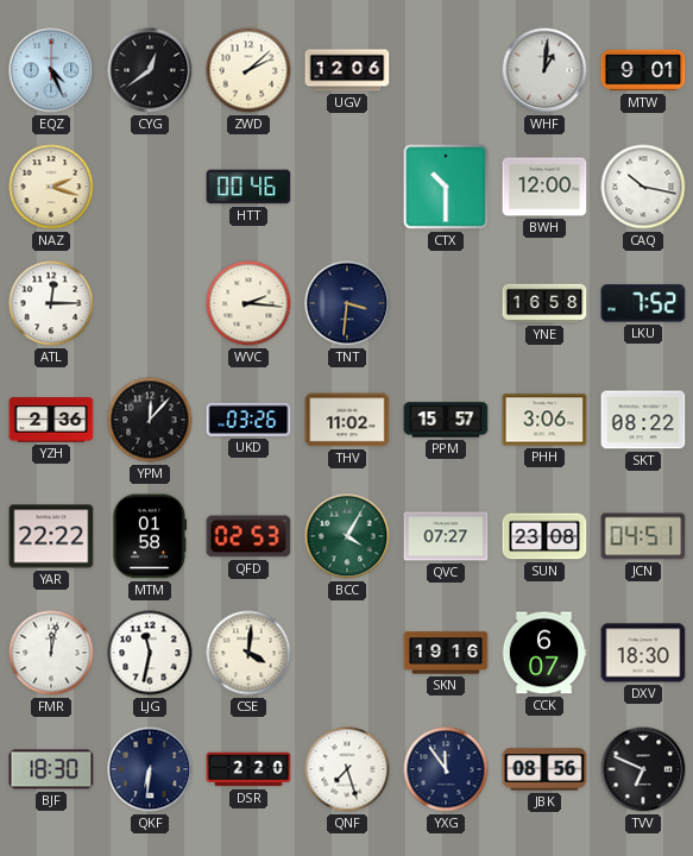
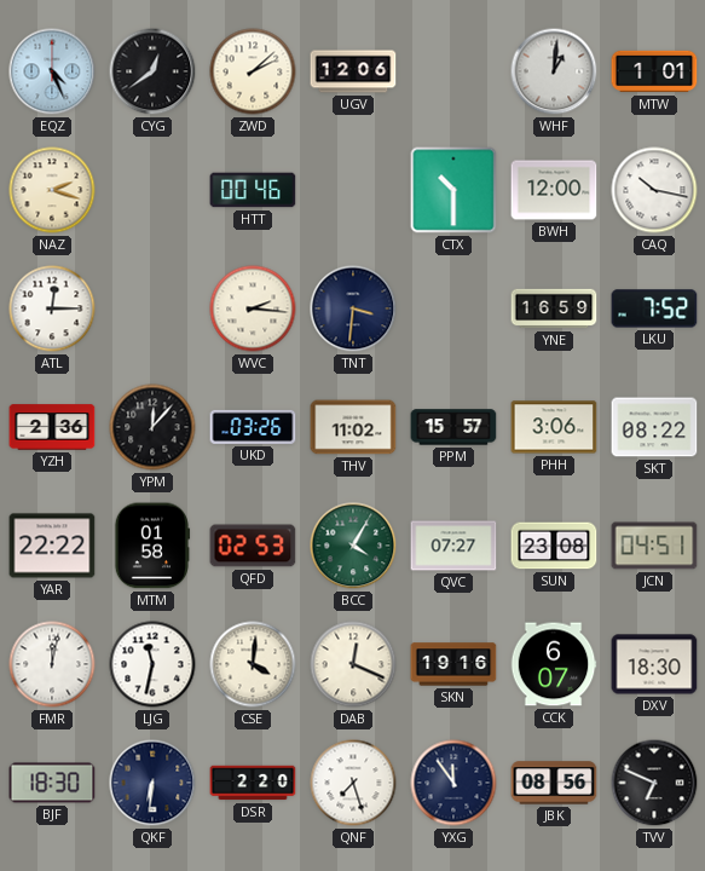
MTW: 9:01 -> 1:01 (654, 71)
YNE: 16:58 -> 16:59 (554, 308)
DAB: none -> 12:19 (353, 664)
